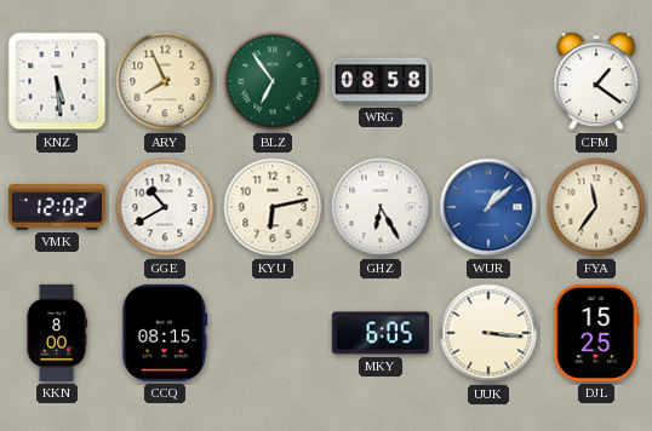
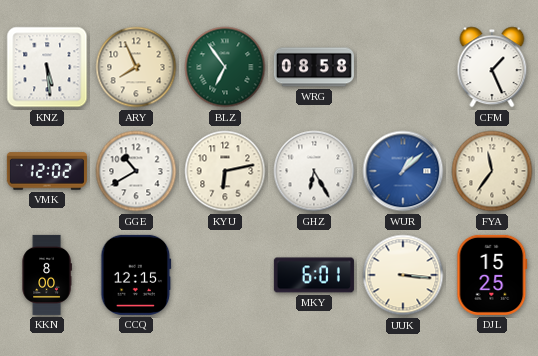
CFM: 1:21 -> 1:26 (492, 67)
CCQ: 08:15 -> 12:15 (136, 275)
MKY: 6:05 -> 6:01 (314, 275)
